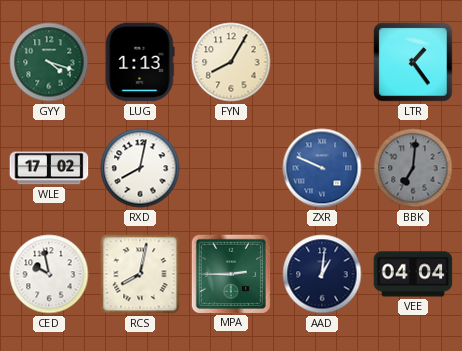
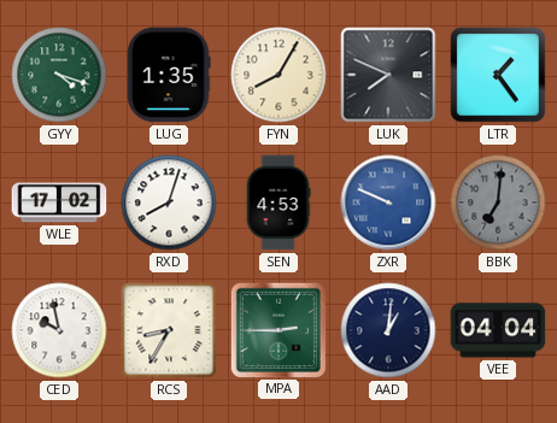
LUG: 1:13 -> 1:35 (169, 75)
LUK: none -> 7:49 (388, 75)
RXD: 8:02 -> 8:03 (169, 202)
SEN: none -> 4:53 (278, 202)
RCS: 8:02 -> 8:35 (169, 330)
